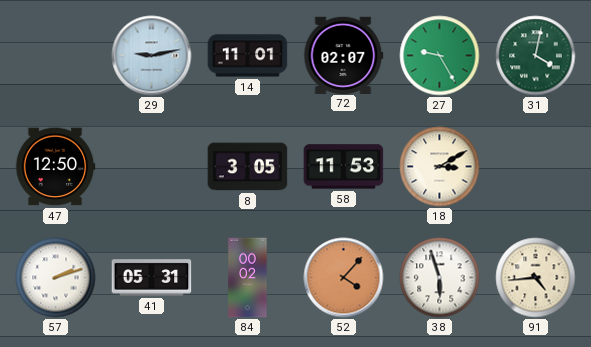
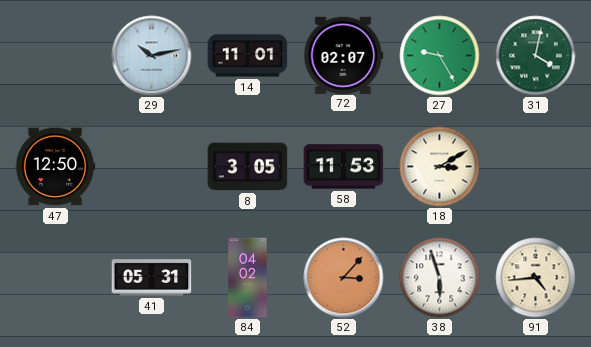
29: 9:13 -> 10:13 (152, 56)
57: 2:12 -> none (56, 278)
84: 00:02 -> 04:02 (248, 278)
52: 4:07 -> 3:07 (344, 278)
